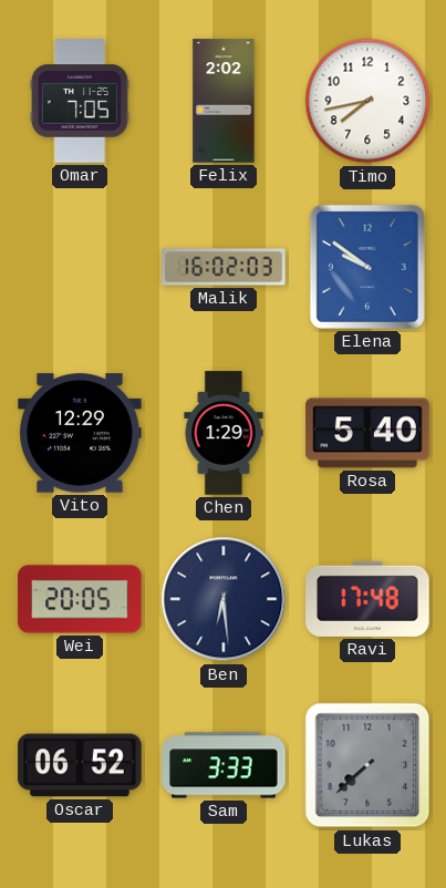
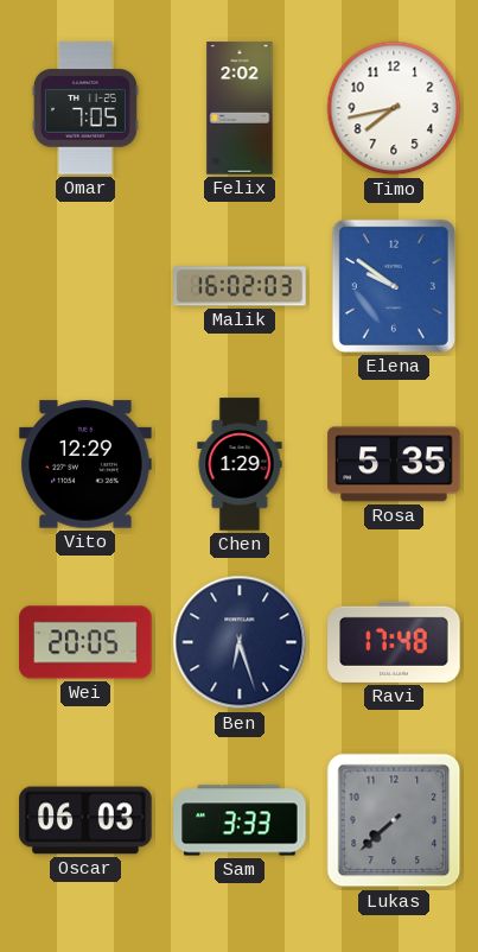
Rosa: 5:40 -> 5:35 (394, 464)
Ben: 6:29 -> 6:27 (240, 642)
Oscar: 06:52 -> 06:03 (85, 820)
